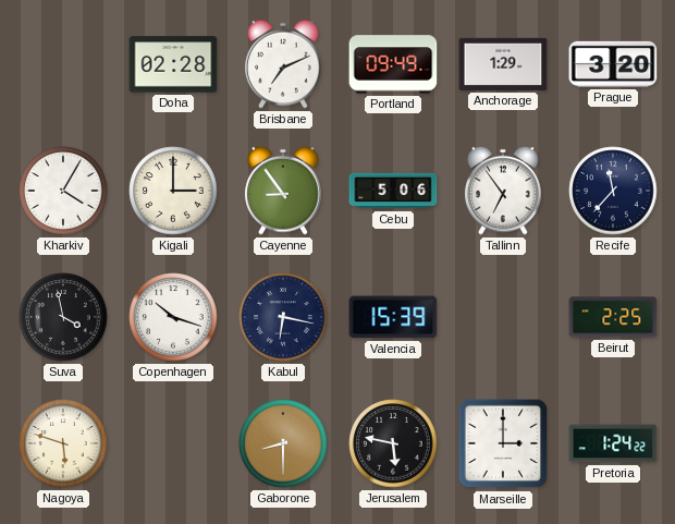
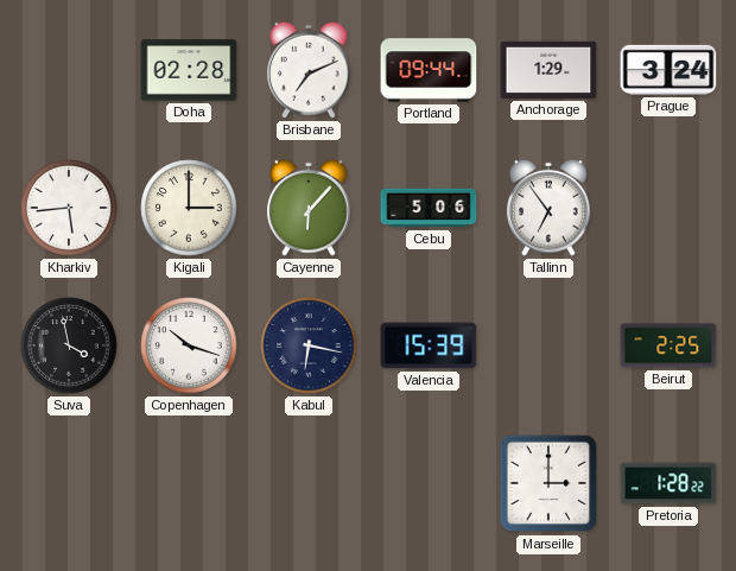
Portland: 09:49 -> 09:44 (429, 70)
Prague: 3:20 -> 3:24 (668, 70)
Kharkiv: 4:05 -> 5:44 (69, 208)
Cayenne: 8:54 -> 6:07 (309, 208)
Recife: 11:37 -> none (613, 191)
Nagoya: 5:48 -> none (63, 443)
Gaborone: 8:30 -> none (283, 443)
Jerusalem: 5:47 -> none (393, 443)
Pretoria: 1:24 -> 1:28 (668, 483)
